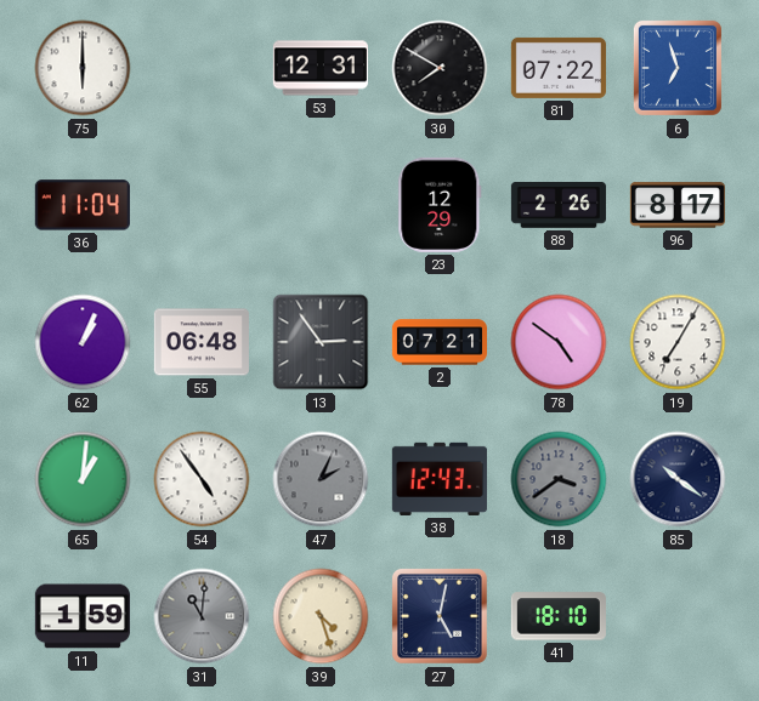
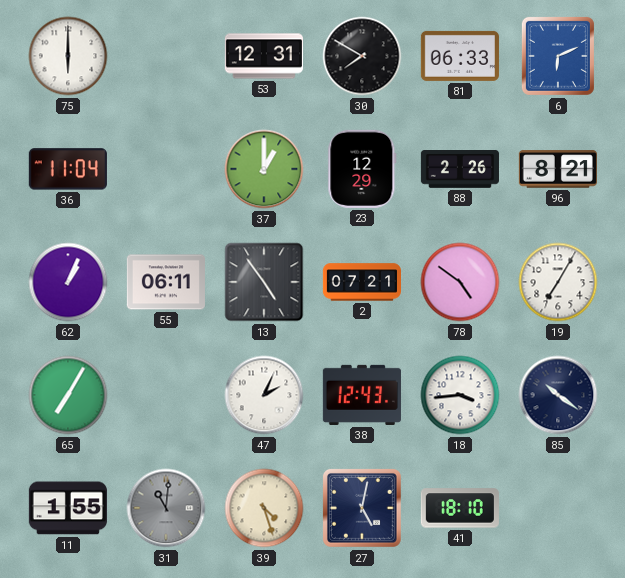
81: 07:22 -> 06:33 (460, 56)
6: 6:57 -> 6:11 (558, 56)
37: none -> 1:00 (264, 169)
96: 8:17 -> 8:21 (558, 169)
55: 06:48 -> 06:11 (166, 282)
13: 2:54 -> 4:54 (264, 282)
65: 1:01 -> 7:05 (68, 395)
54: 4:54 -> none (202, 479)
47 dial: grey -> white (264, 395)
18: 3:39 -> 3:44 (460, 395)
18 dial: grey -> white (460, 395)
11: 1:59 -> 1:55 (68, 508)
